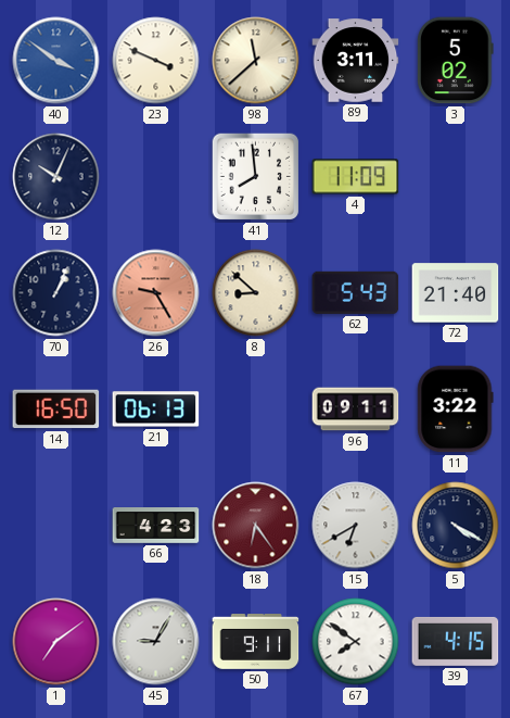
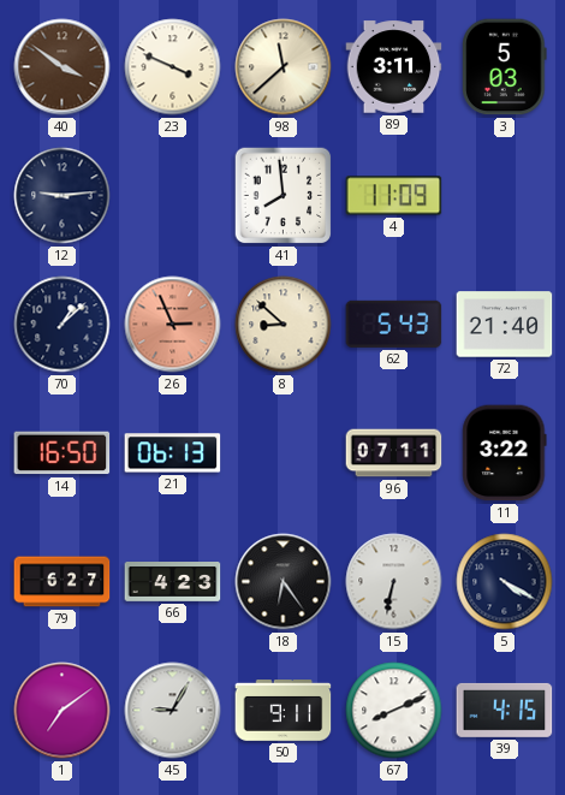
40 dial: blue -> brown (63, 67)
3: 5:02 -> 5:03 (505, 67)
12: 10:04 -> 9:14 (63, 196)
70: 1:04 -> 1:08 (63, 325)
26: 9:25 -> 2:56 (173, 325)
96: 09:11 -> 07:11 (394, 453)
79: none -> 6:27 (63, 582)
18 dial: burgundy -> black (284, 582)
15: 6:40 -> 6:32 (394, 582)
67: 7:51 -> 8:11 (394, 711)
